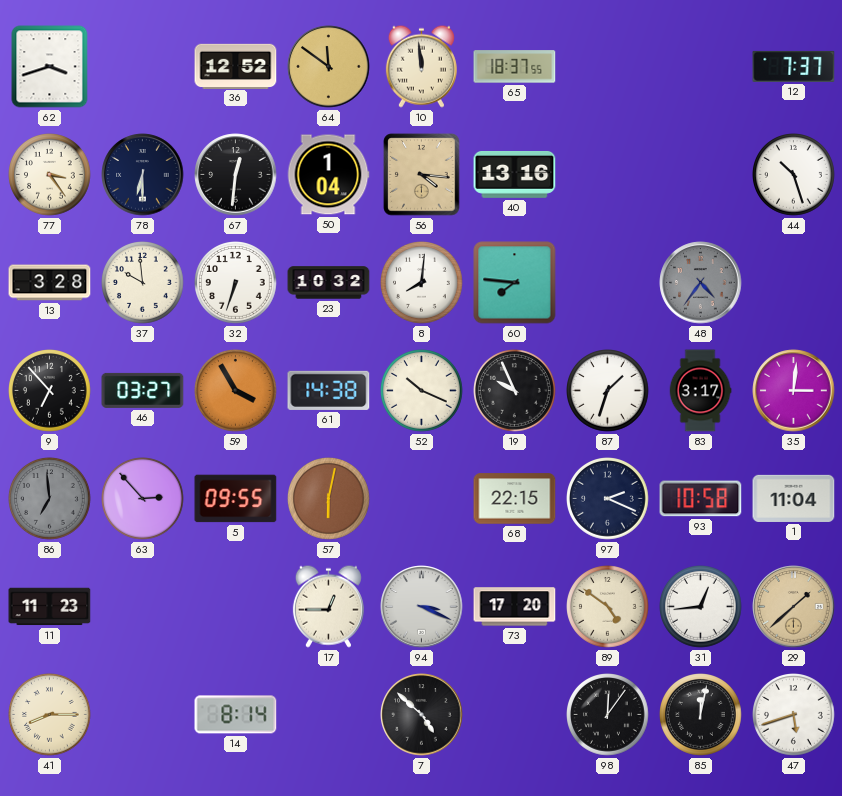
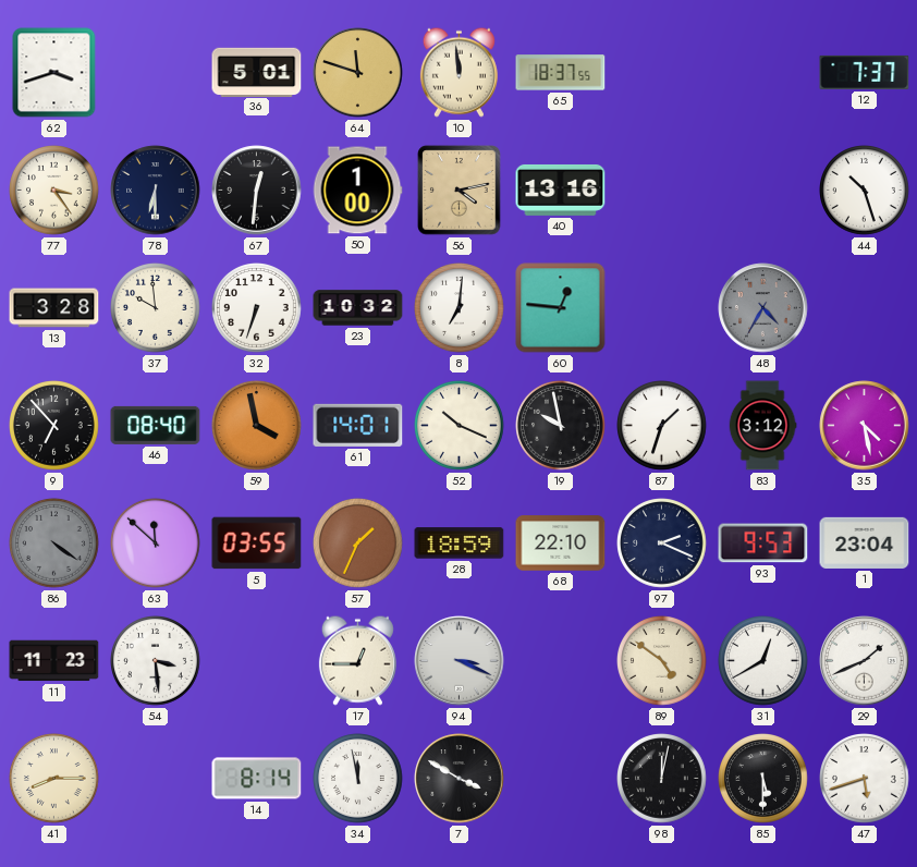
36: 12:52 -> 5:01 (257, 72)
64: 11:51 -> 11:48 (358, 73)
50: 1:04 -> 1:00 (357, 191)
56: 4:16 -> 4:13 (460, 191)
8: 8:01 -> 7:01 (460, 308)
60: 7:46 -> 12:46 (561, 308)
48: 4:36 -> 4:35 (763, 308)
46: 03:27 -> 08:40 (156, 425)
59: 3:55 -> 3:58 (257, 426)
61: 14:38 -> 14:01 (358, 425)
19: 9:56 -> 9:58 (561, 426)
83: 3:17 -> 3:12 (762, 426)
35: 3:01 -> 4:28 (865, 426)
86: 6:59 -> 4:21 (54, 544)
63: 2:53 -> 11:52 (156, 544)
5: 09:55 -> 03:55 (257, 544)
57: 6:02 -> 1:34 (358, 544)
28: none -> 18:59 (460, 544)
68: 22:15 -> 22:10 (561, 544)
93: 10:58 -> 9:53 (763, 544)
1: 11:04 -> 23:04 (865, 542)
54: none -> 3:29 (156, 661)
73: 17:20 -> none (515, 607)
31: 12:44 -> 12:40 (763, 661)
29: 1:38 -> 1:41 (865, 661)
29 dial: champagne -> white (865, 661)
34: none -> 11:58 (358, 779)
7: 4:52 -> 3:50 (460, 779)
98: 12:06 -> 12:02 (662, 779)
85: 12:02 -> 5:30 (763, 779)
